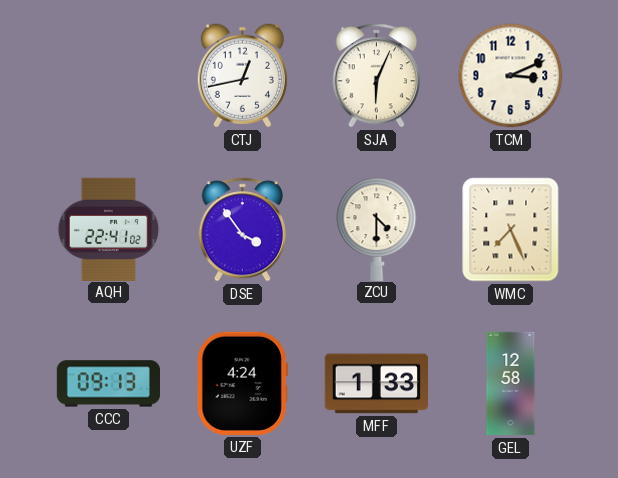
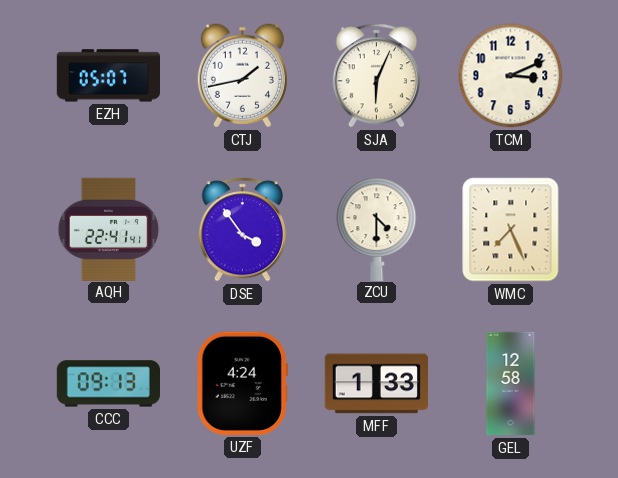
EZH: none -> 05:07 (108, 76)
CTJ: 12:43 -> 1:43 (242, 76)
AQH: 22:41:02 -> 22:41:41 (109, 229)
